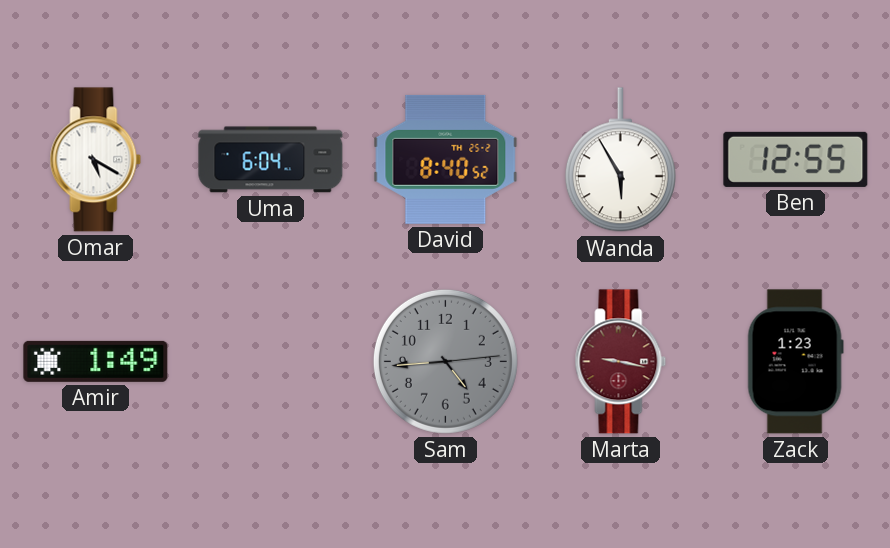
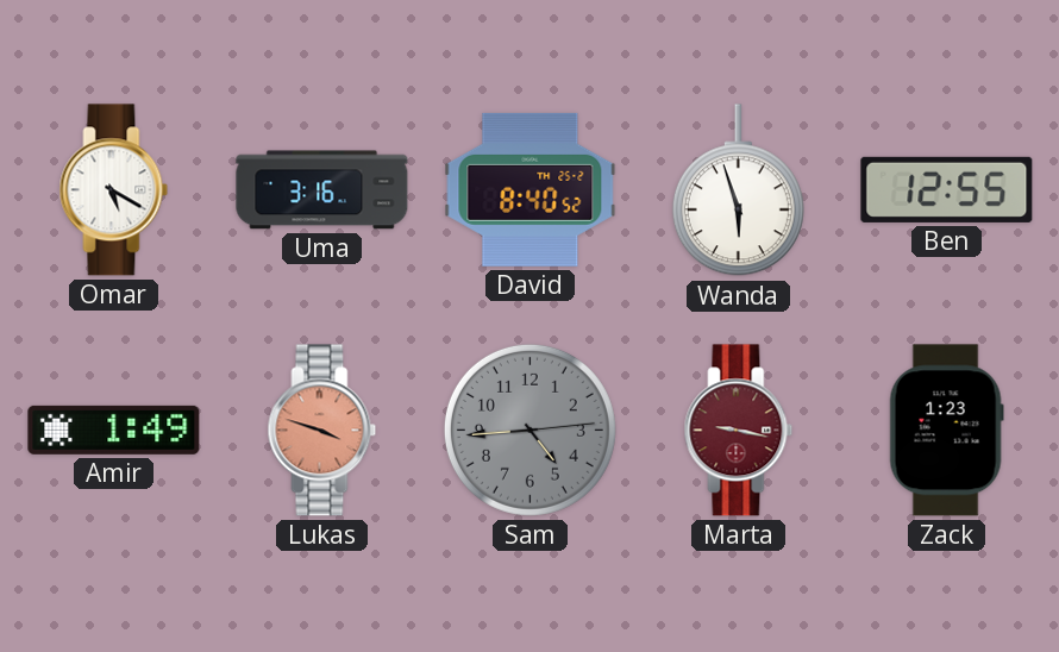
Uma: 6:04 -> 3:16 (322, 190)
Wanda: 5:55 -> 5:57 (738, 190)
Lukas: none -> 3:48 (322, 431)
